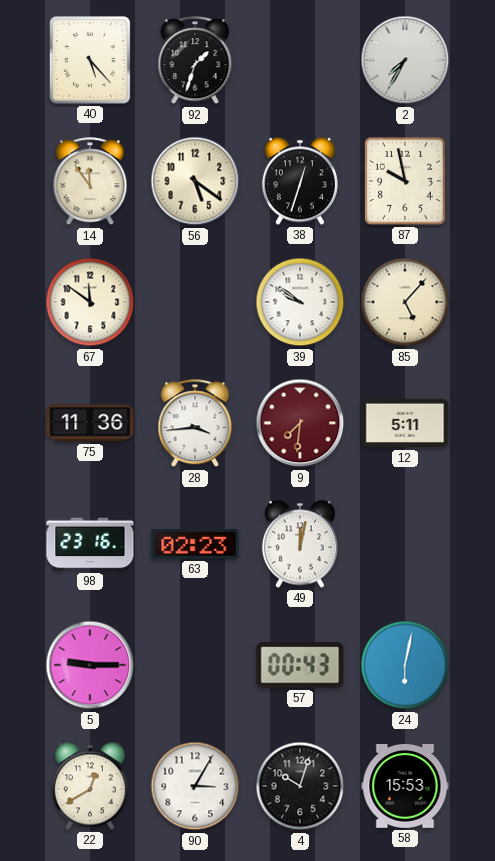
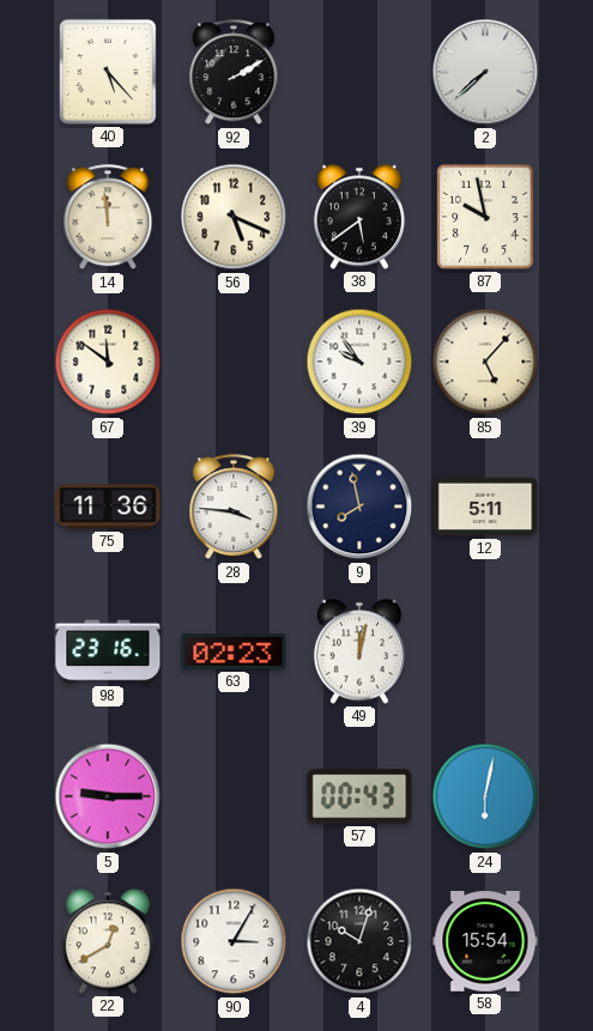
92: 1:33 -> 2:10 (234, 73)
2: 7:35 -> 7:38 (485, 72)
14: 11:54 -> 11:59 (108, 218)
56: 5:21 -> 5:19 (234, 217)
38: 12:33 -> 5:39 (359, 217)
39: 9:51 -> 9:54 (359, 362)
28: 3:44 -> 3:46 (234, 508)
9: 7:31 -> 7:58 (359, 507)
9 dial: burgundy -> navy (359, 507)
58: 15:53 -> 15:54 (485, 942)
